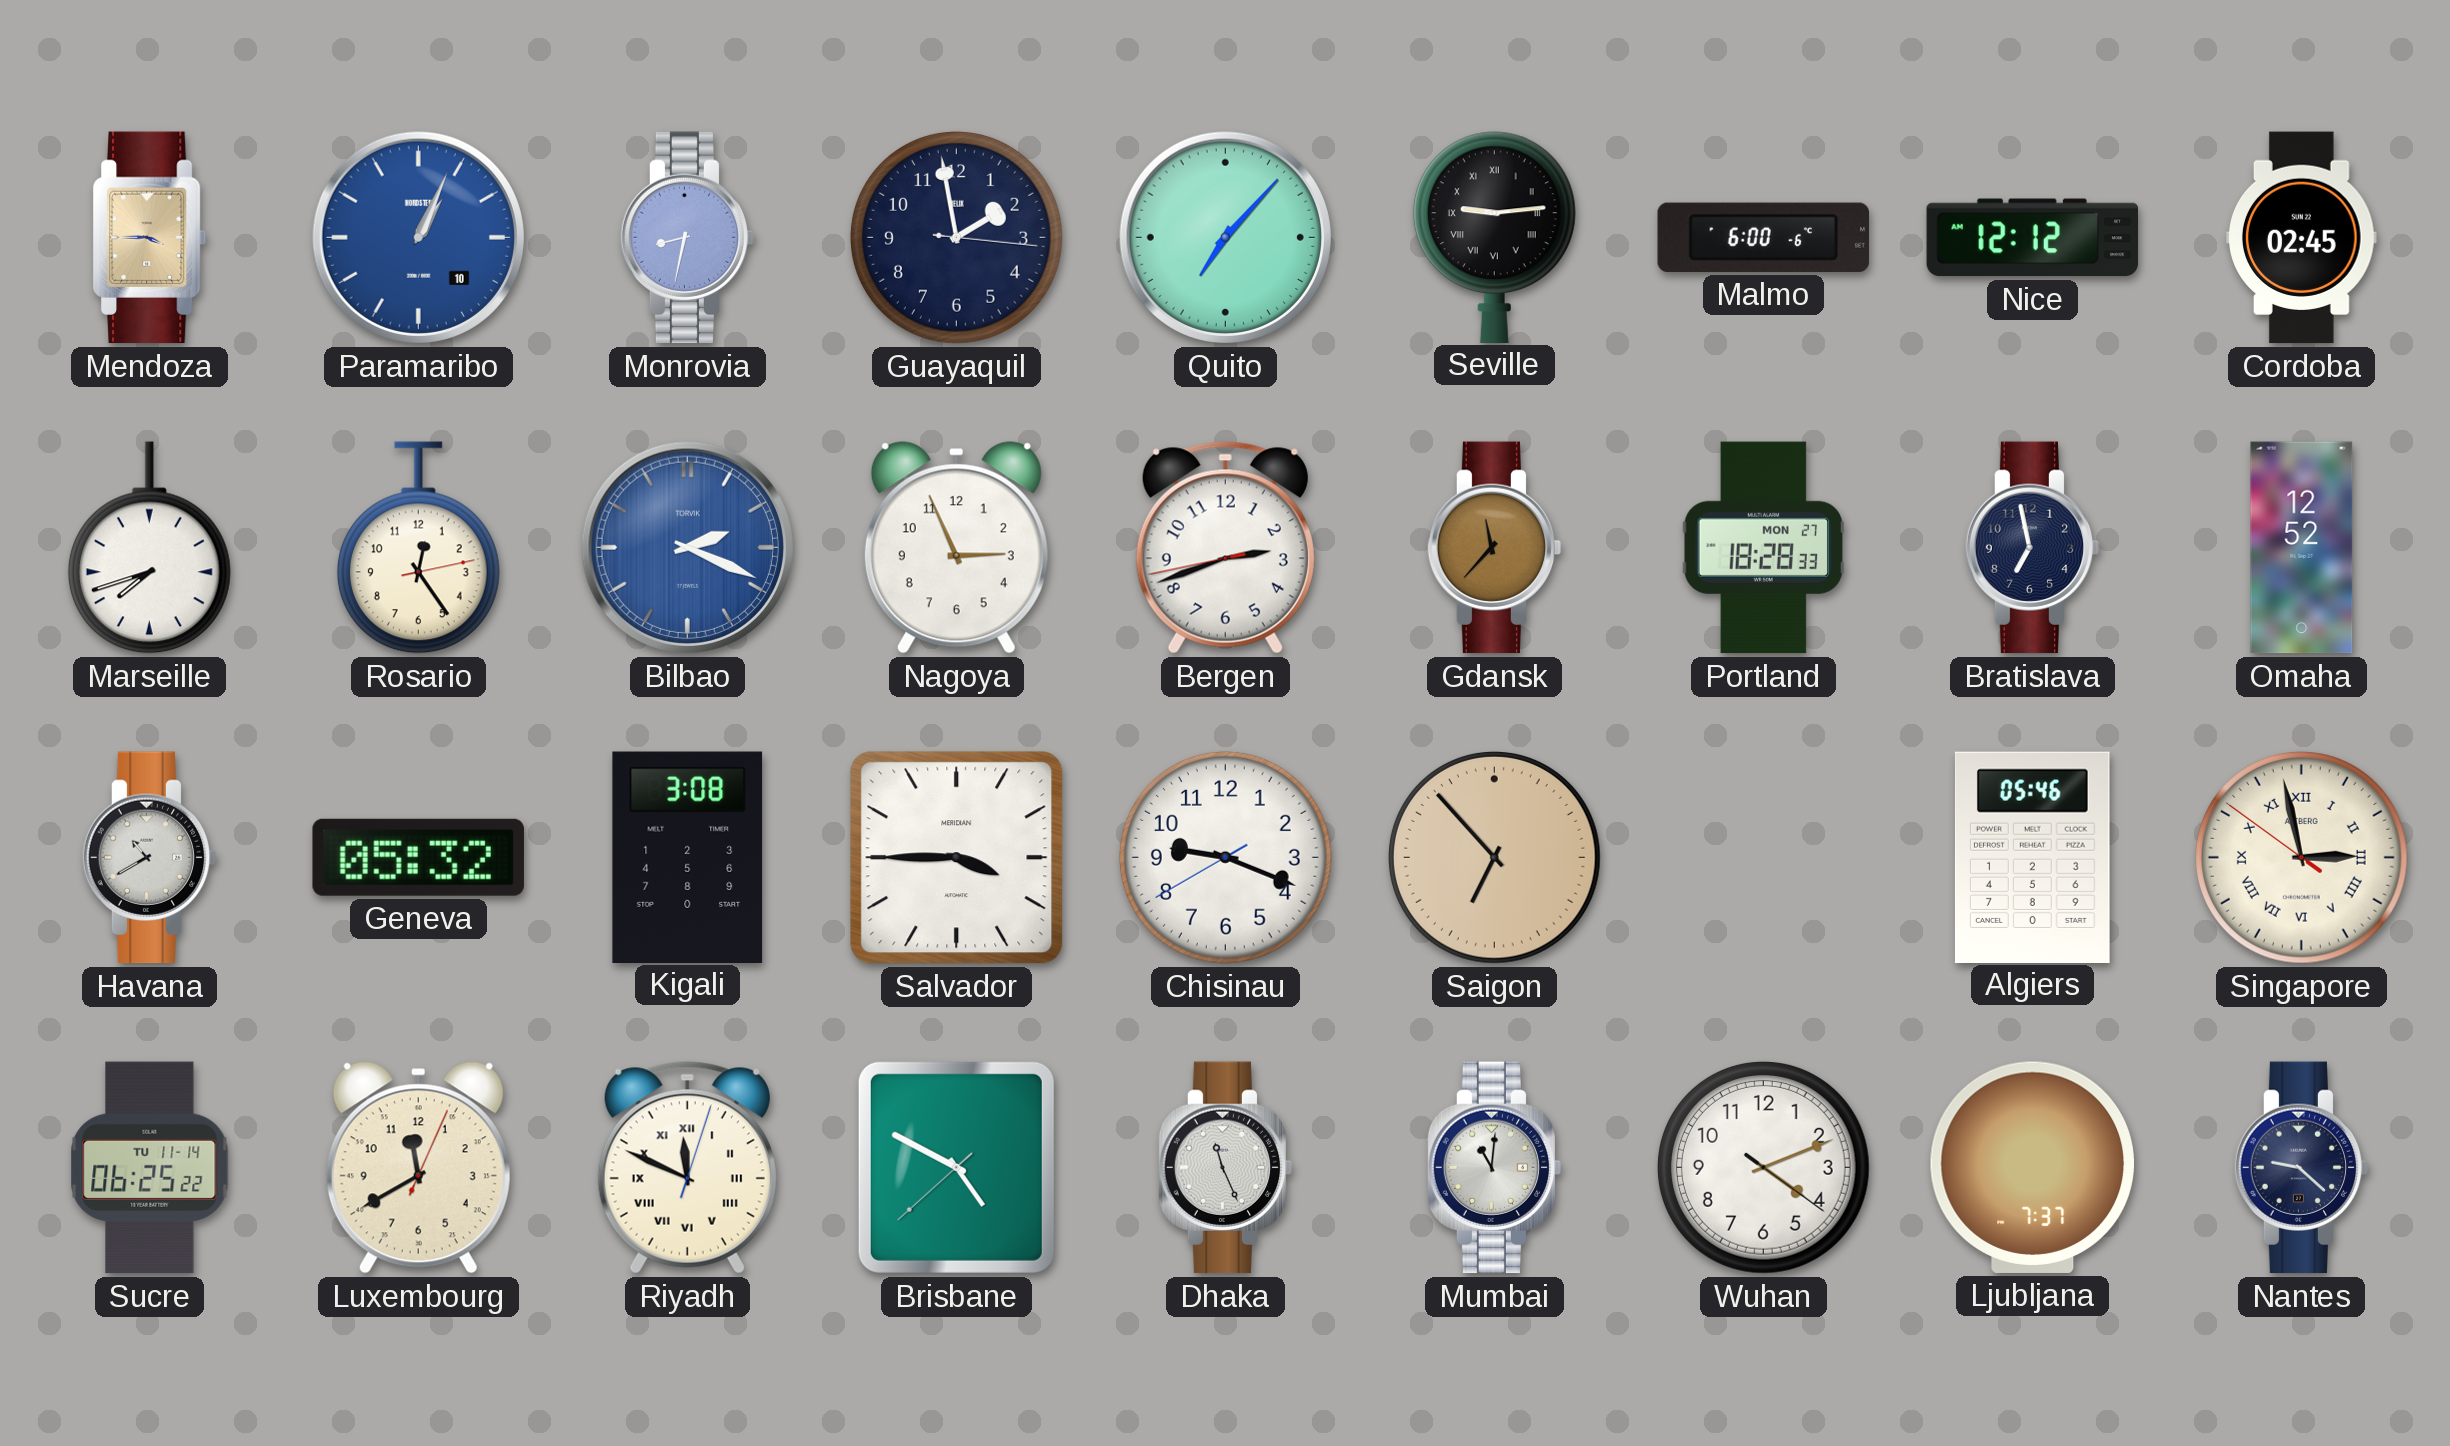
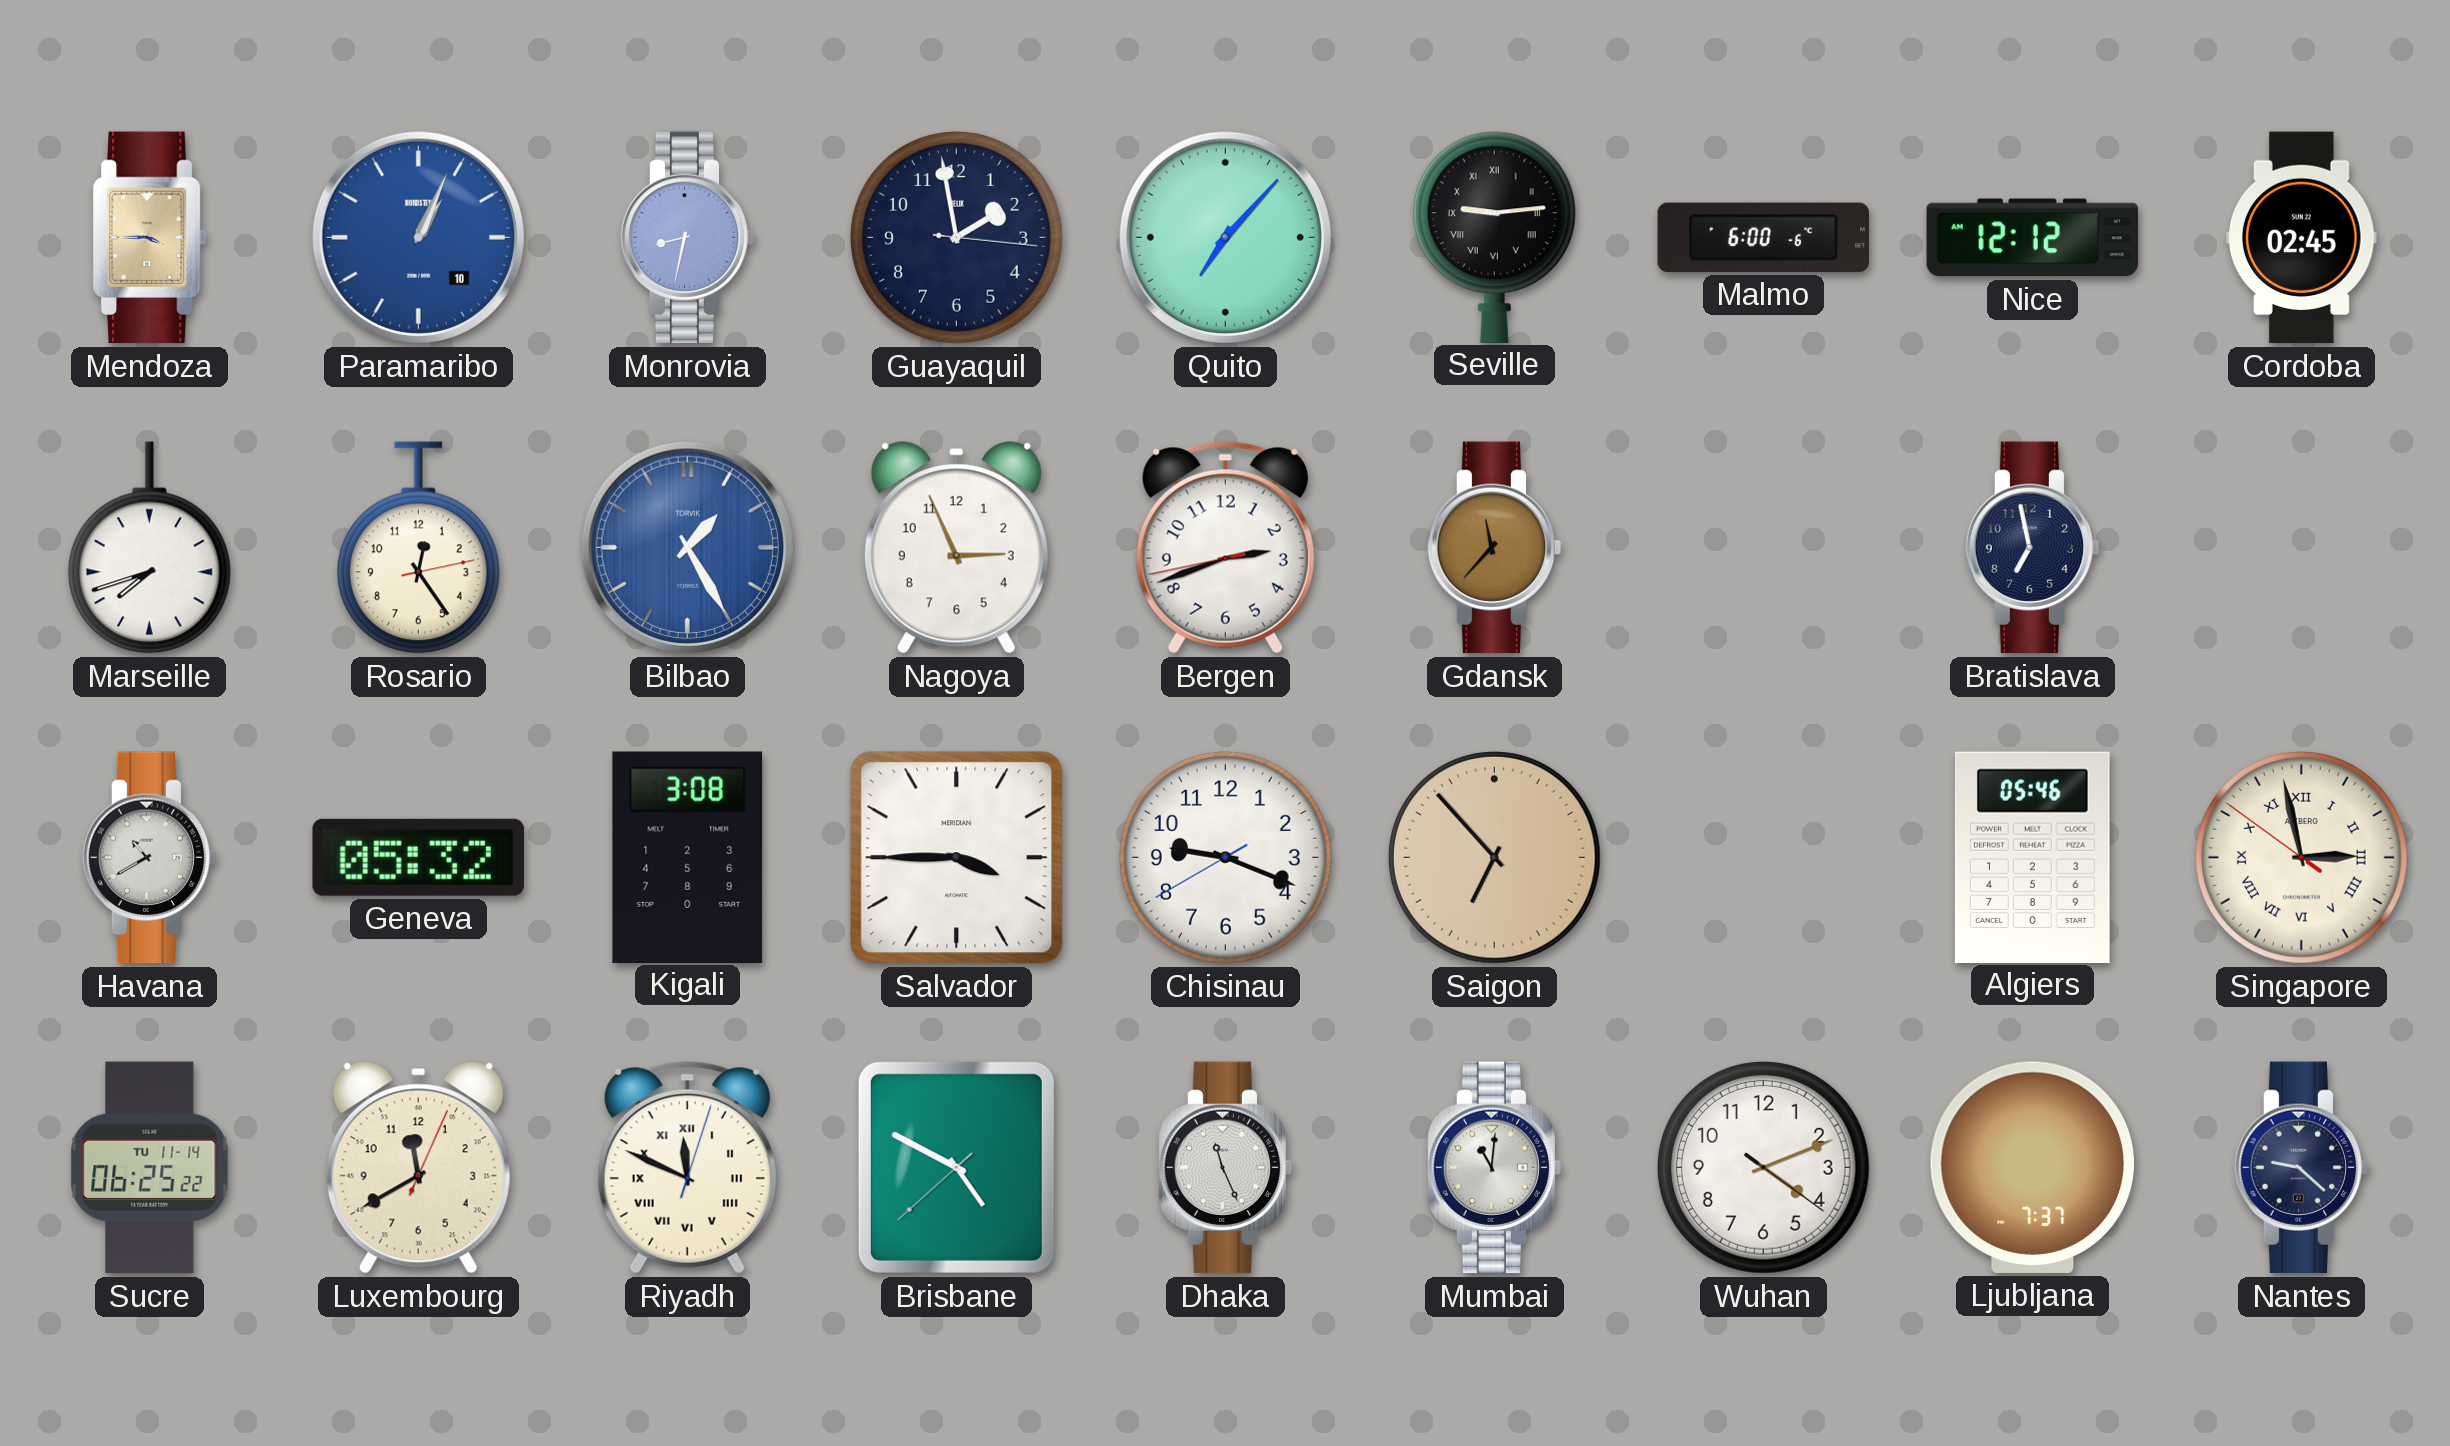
Bilbao: 2:19 -> 1:25 (687, 547)
Portland: 18:28 -> none (1764, 548)
Omaha: 12:52 -> none (2302, 548)
